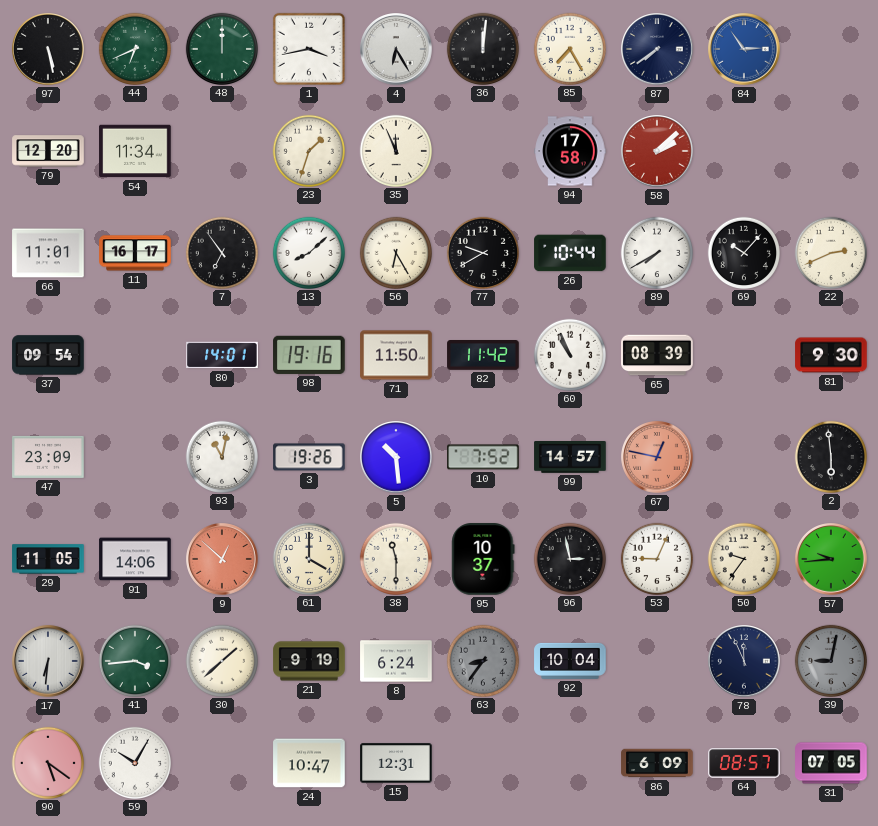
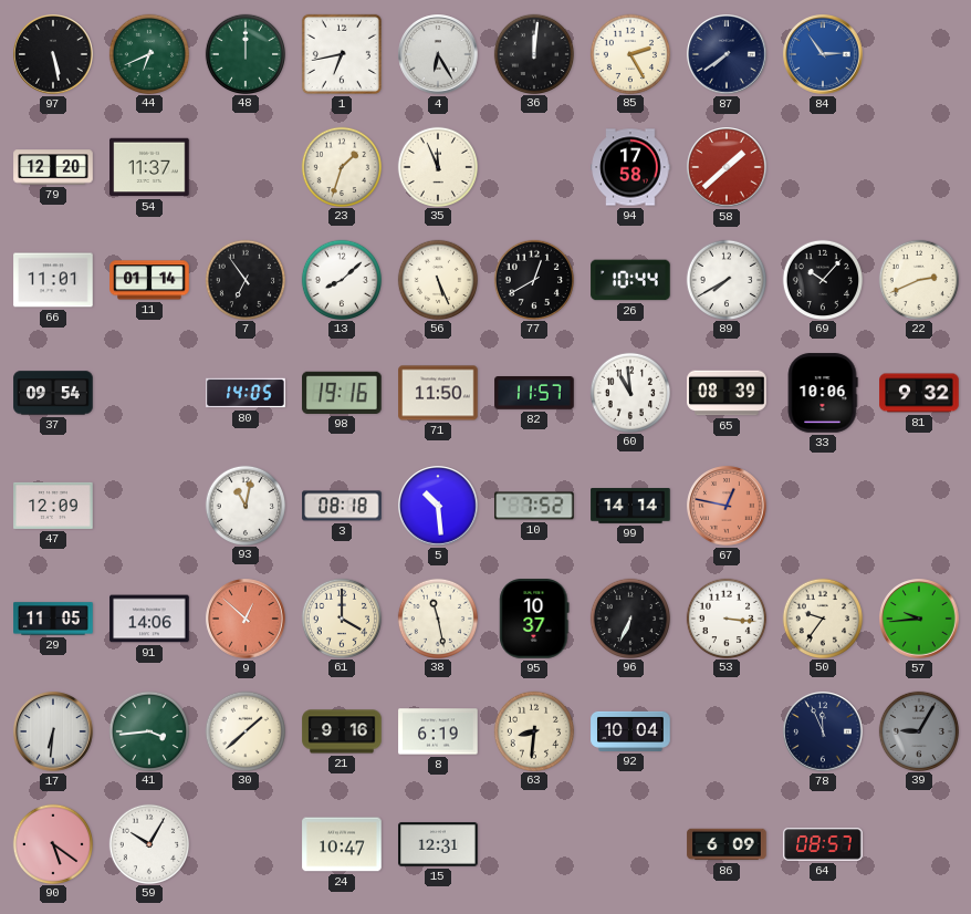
1: 3:43 -> 6:43 (342, 54)
85: 7:25 -> 2:25 (629, 53)
54: 11:34 -> 11:37 (149, 167)
58: 2:08 -> 1:38 (727, 167)
11: 16:17 -> 01:14 (149, 280)
56: 6:25 -> 5:26 (437, 279)
77: 9:40 -> 12:40 (533, 279)
80: 14:01 -> 14:05 (246, 393)
82: 11:42 -> 11:57 (534, 394)
60: 10:56 -> 10:59 (629, 392)
33: none -> 10:06 (823, 393)
81: 9:30 -> 9:32 (919, 393)
47: 23:09 -> 12:09 (53, 506)
3: 19:26 -> 08:18 (342, 506)
99: 14:57 -> 14:14 (630, 507)
2: 5:59 -> none (830, 456)
38: 11:30 -> 11:28 (437, 617)
96: 2:58 -> 6:34 (629, 617)
53: 9:04 -> 3:16 (725, 617)
21: 9:19 -> 9:16 (342, 731)
8: 6:24 -> 6:19 (438, 731)
63: 8:36 -> 8:31 (533, 730)
63 dial: grey -> cream (533, 730)
39: 9:02 -> 9:05 (918, 730)
31: 07:05 -> none (831, 763)
